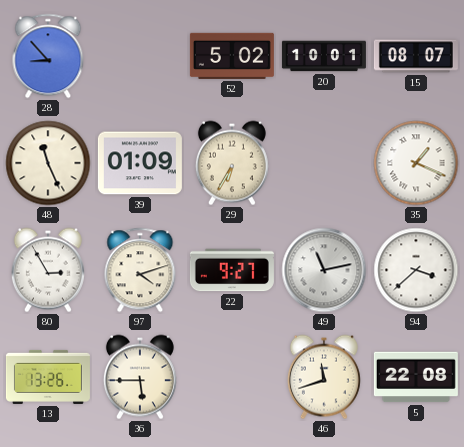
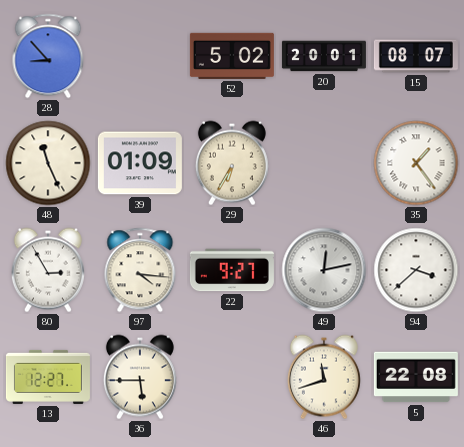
20: 10:01 -> 20:01 (324, 56)
35: 1:19 -> 1:24 (416, 163)
97: 4:12 -> 4:16 (140, 270)
49: 11:13 -> 12:13 (324, 270)
13: 13:26 -> 12:27 (48, 377)
